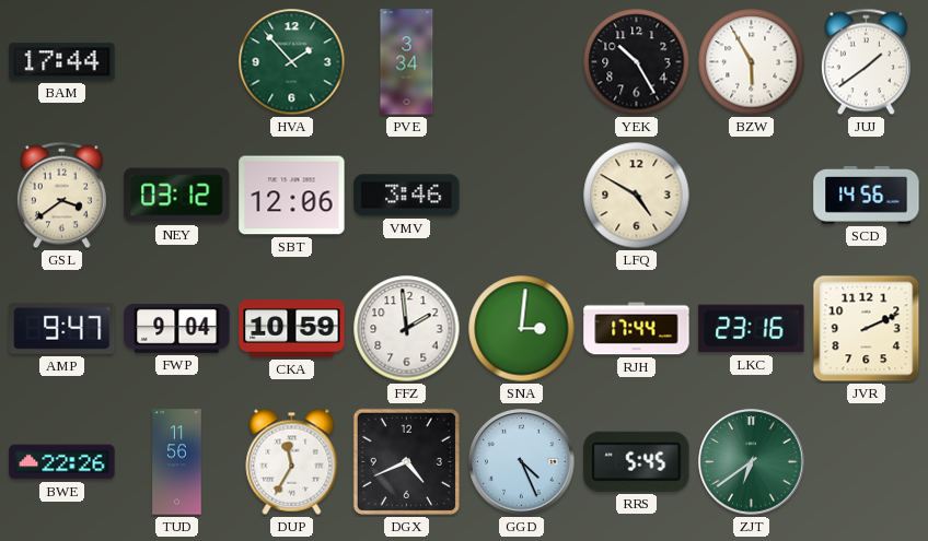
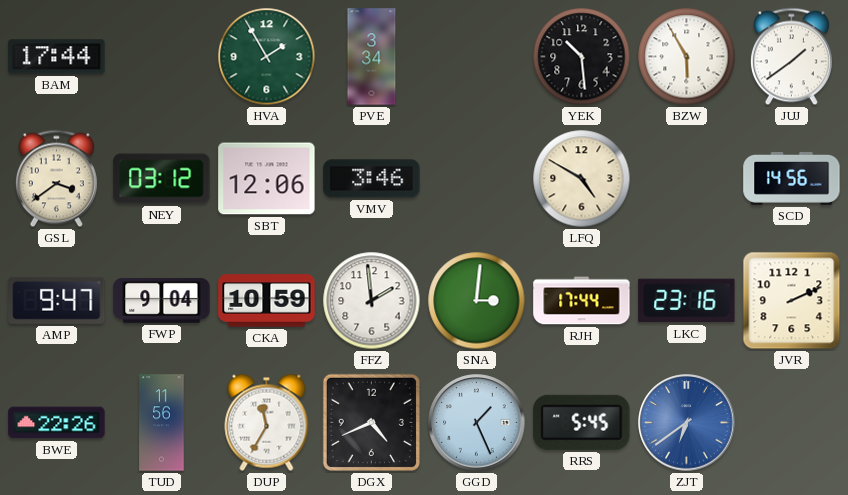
HVA: 1:53 -> 1:55 (267, 57)
YEK: 10:25 -> 10:29 (582, 57)
GGD: 4:26 -> 1:26 (477, 423)
ZJT dial: green -> blue (687, 423)
